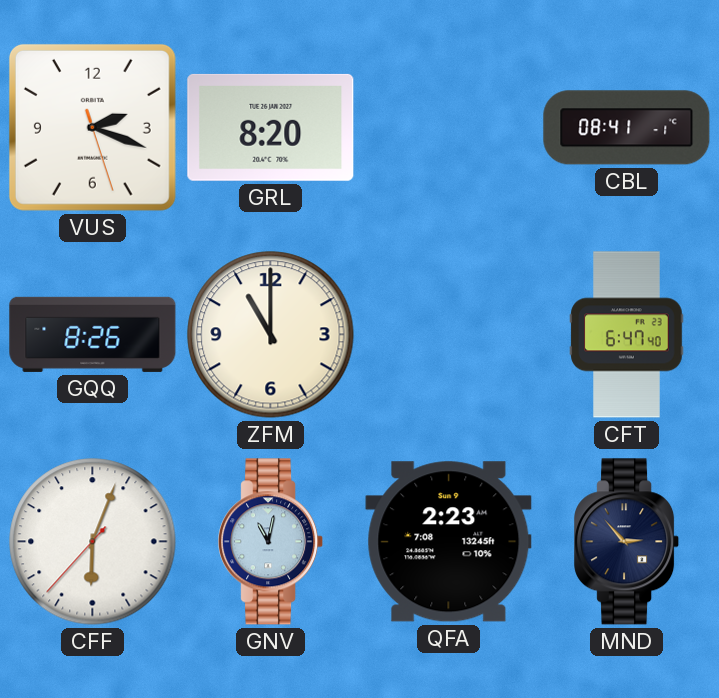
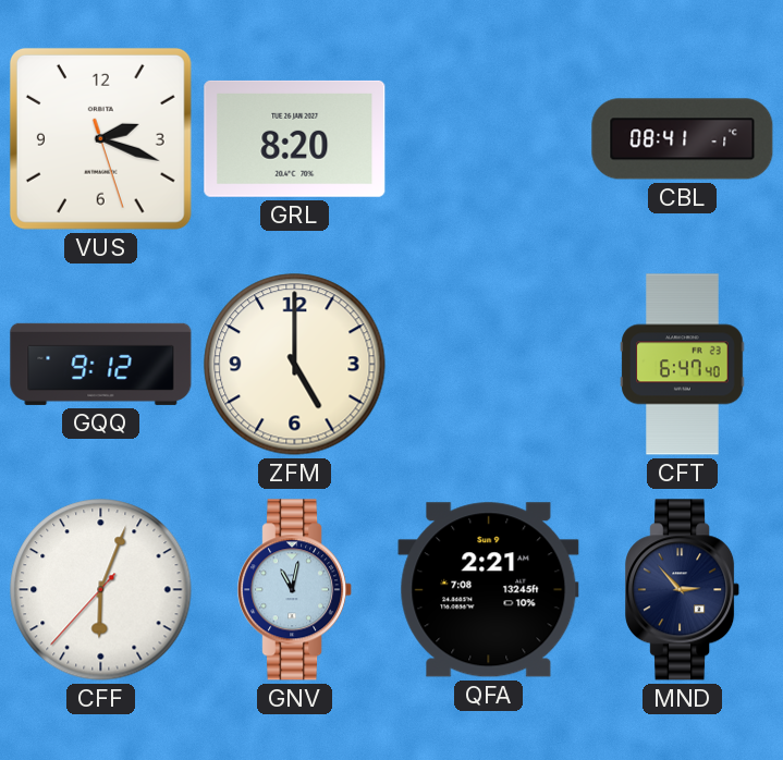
GQQ: 8:26 -> 9:12 (101, 364)
ZFM: 11:00 -> 5:00 (295, 365)
QFA: 2:23 -> 2:21 (489, 590)
